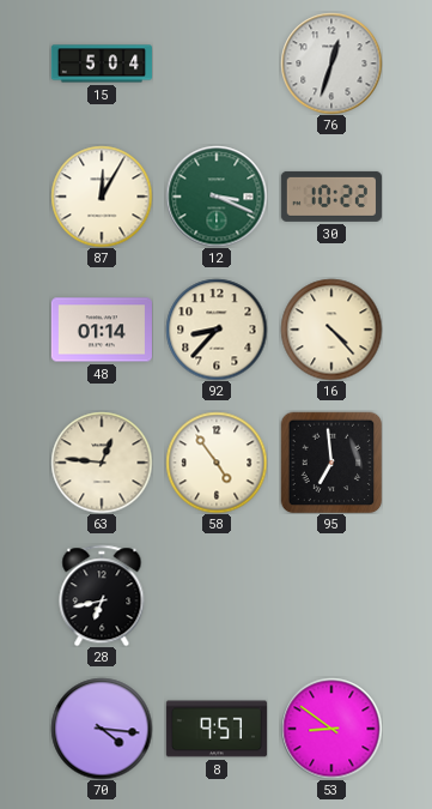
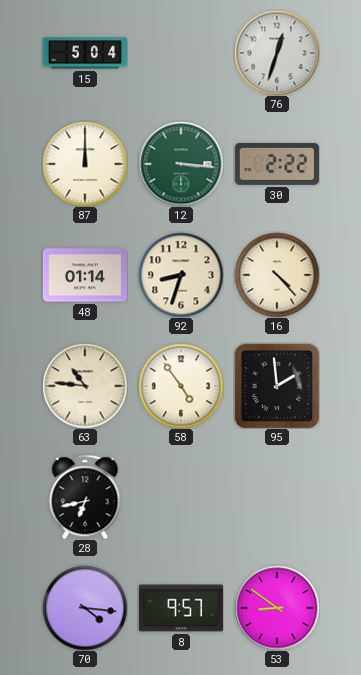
87: 12:05 -> 12:00 (85, 164)
12: 3:19 -> 3:16 (181, 164)
30: 10:22 -> 2:22 (277, 164)
92: 8:37 -> 8:33 (181, 275)
63: 12:46 -> 10:46 (85, 386)
95: 6:59 -> 1:59 (277, 386)
